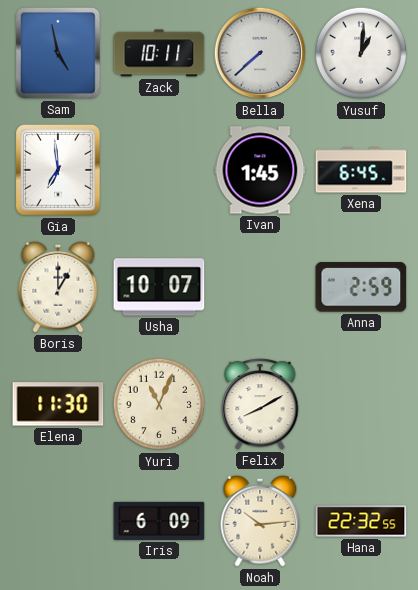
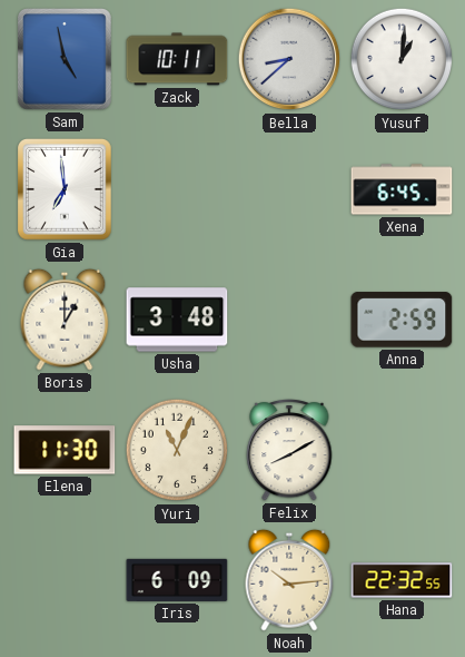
Bella: 7:38 -> 8:38 (289, 59)
Ivan: 1:45 -> none (260, 170)
Usha: 10:07 -> 3:48 (177, 320)
